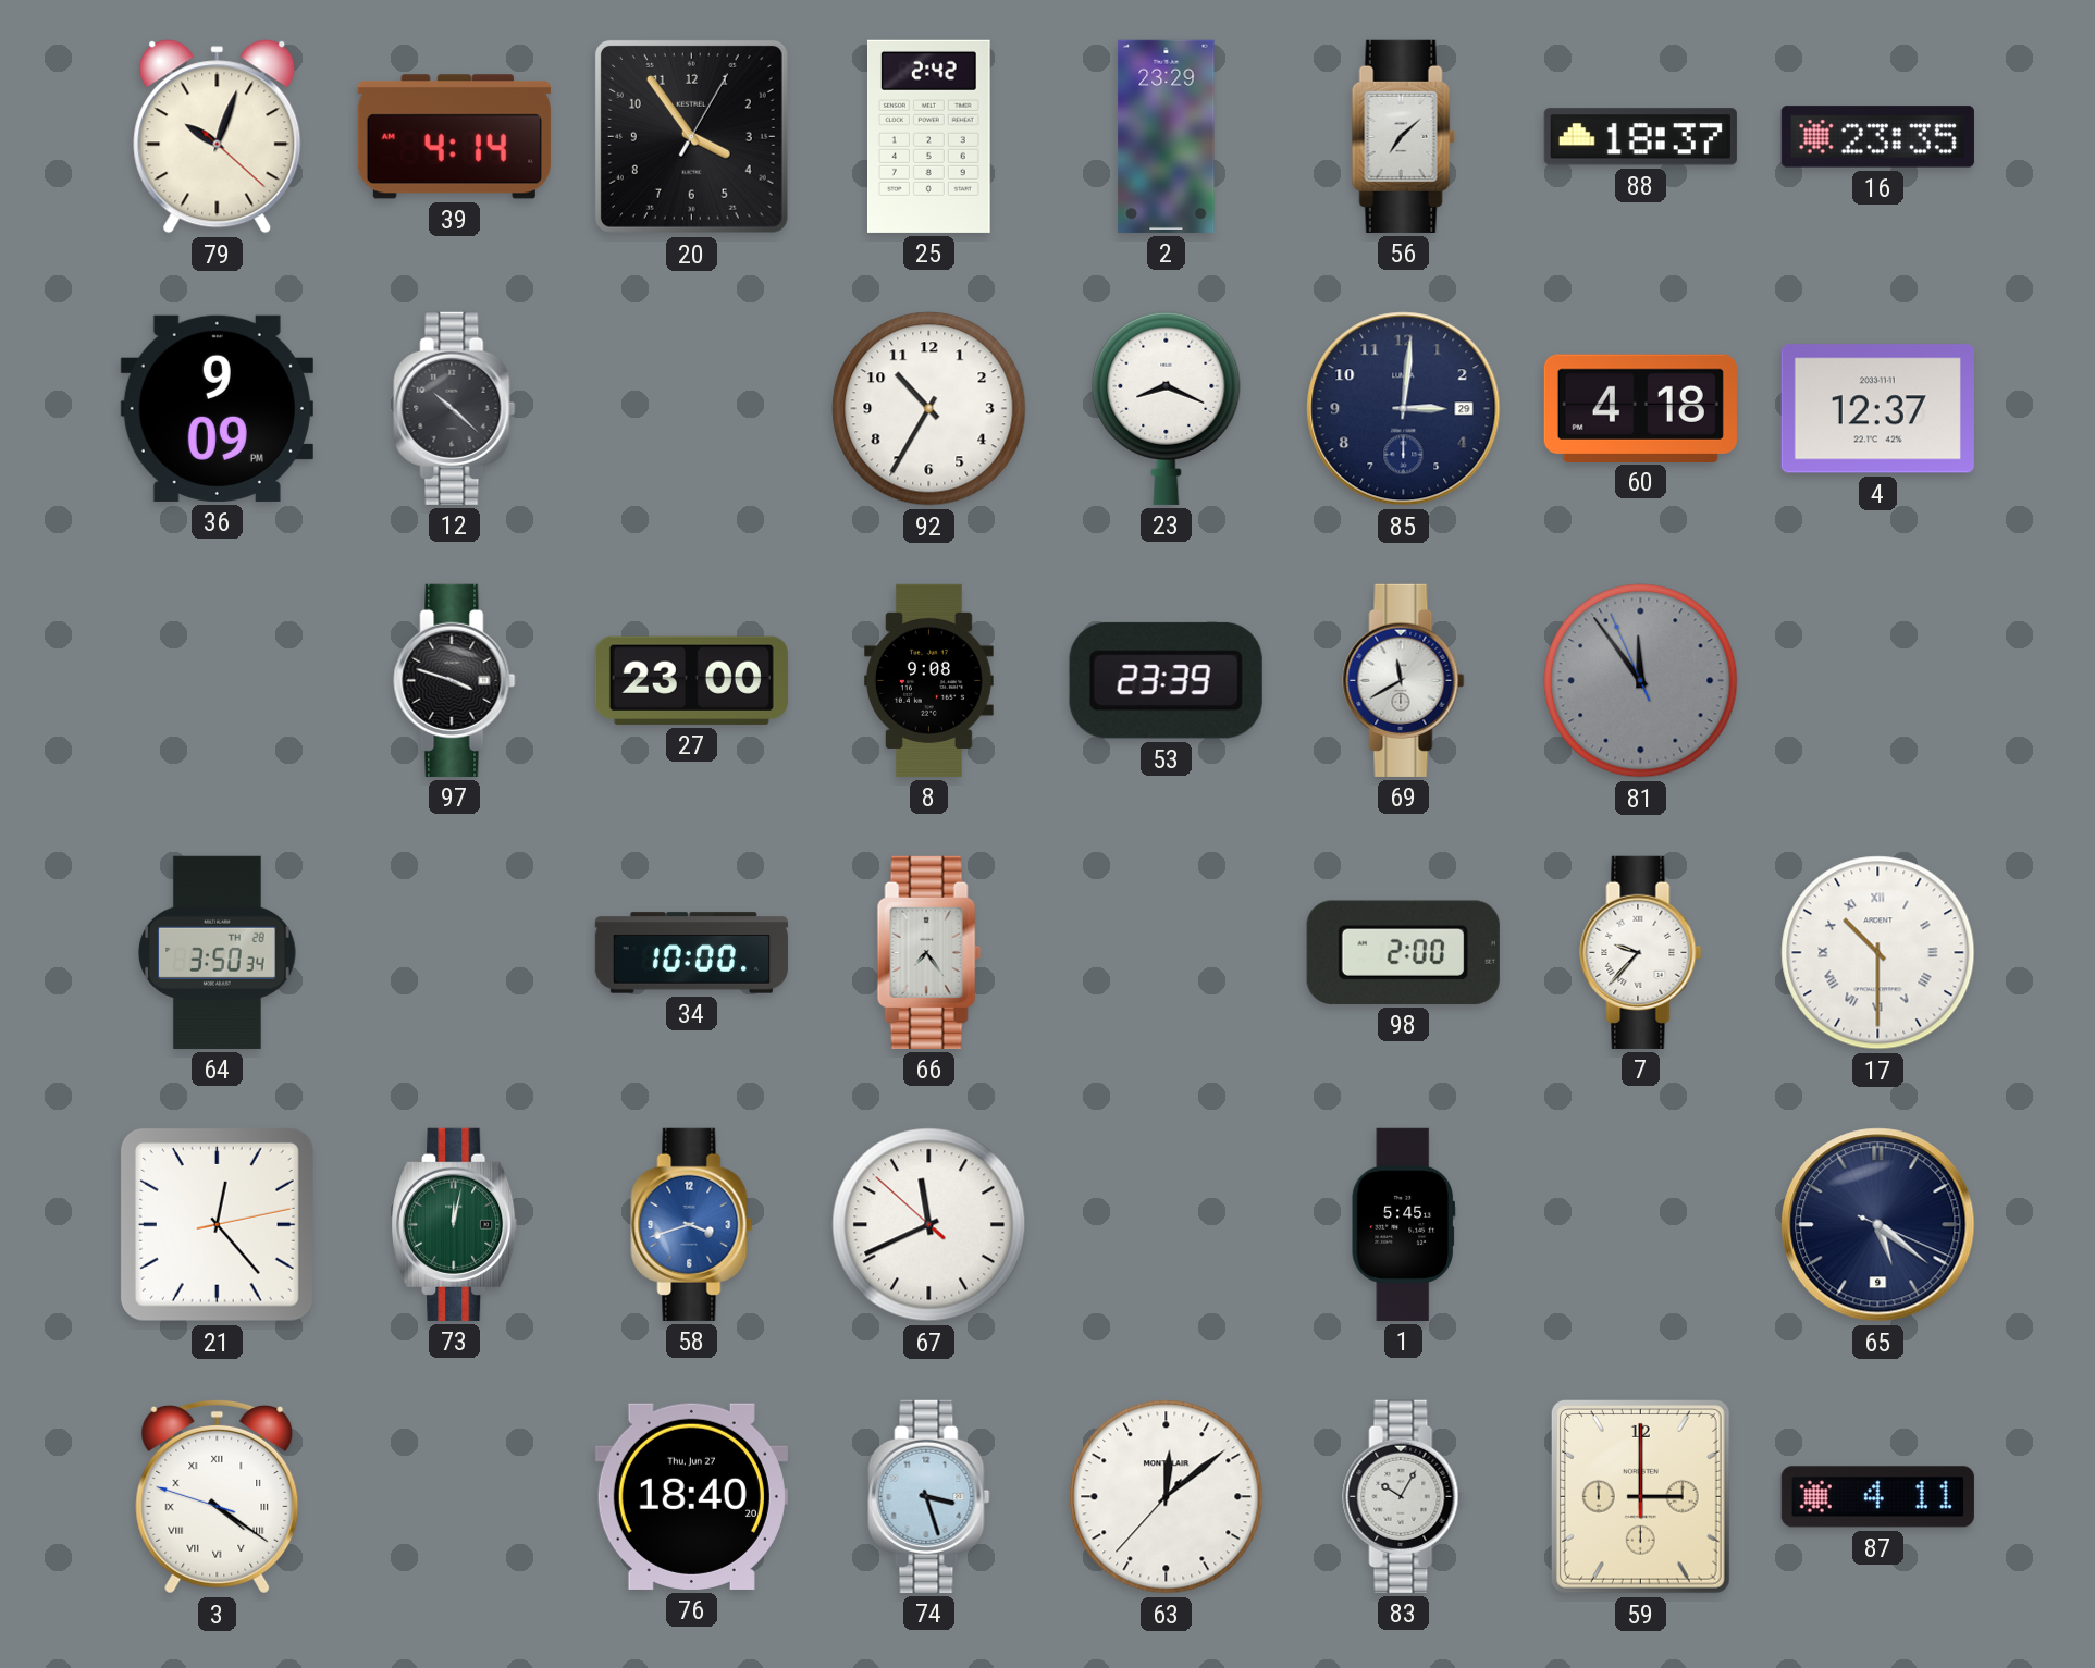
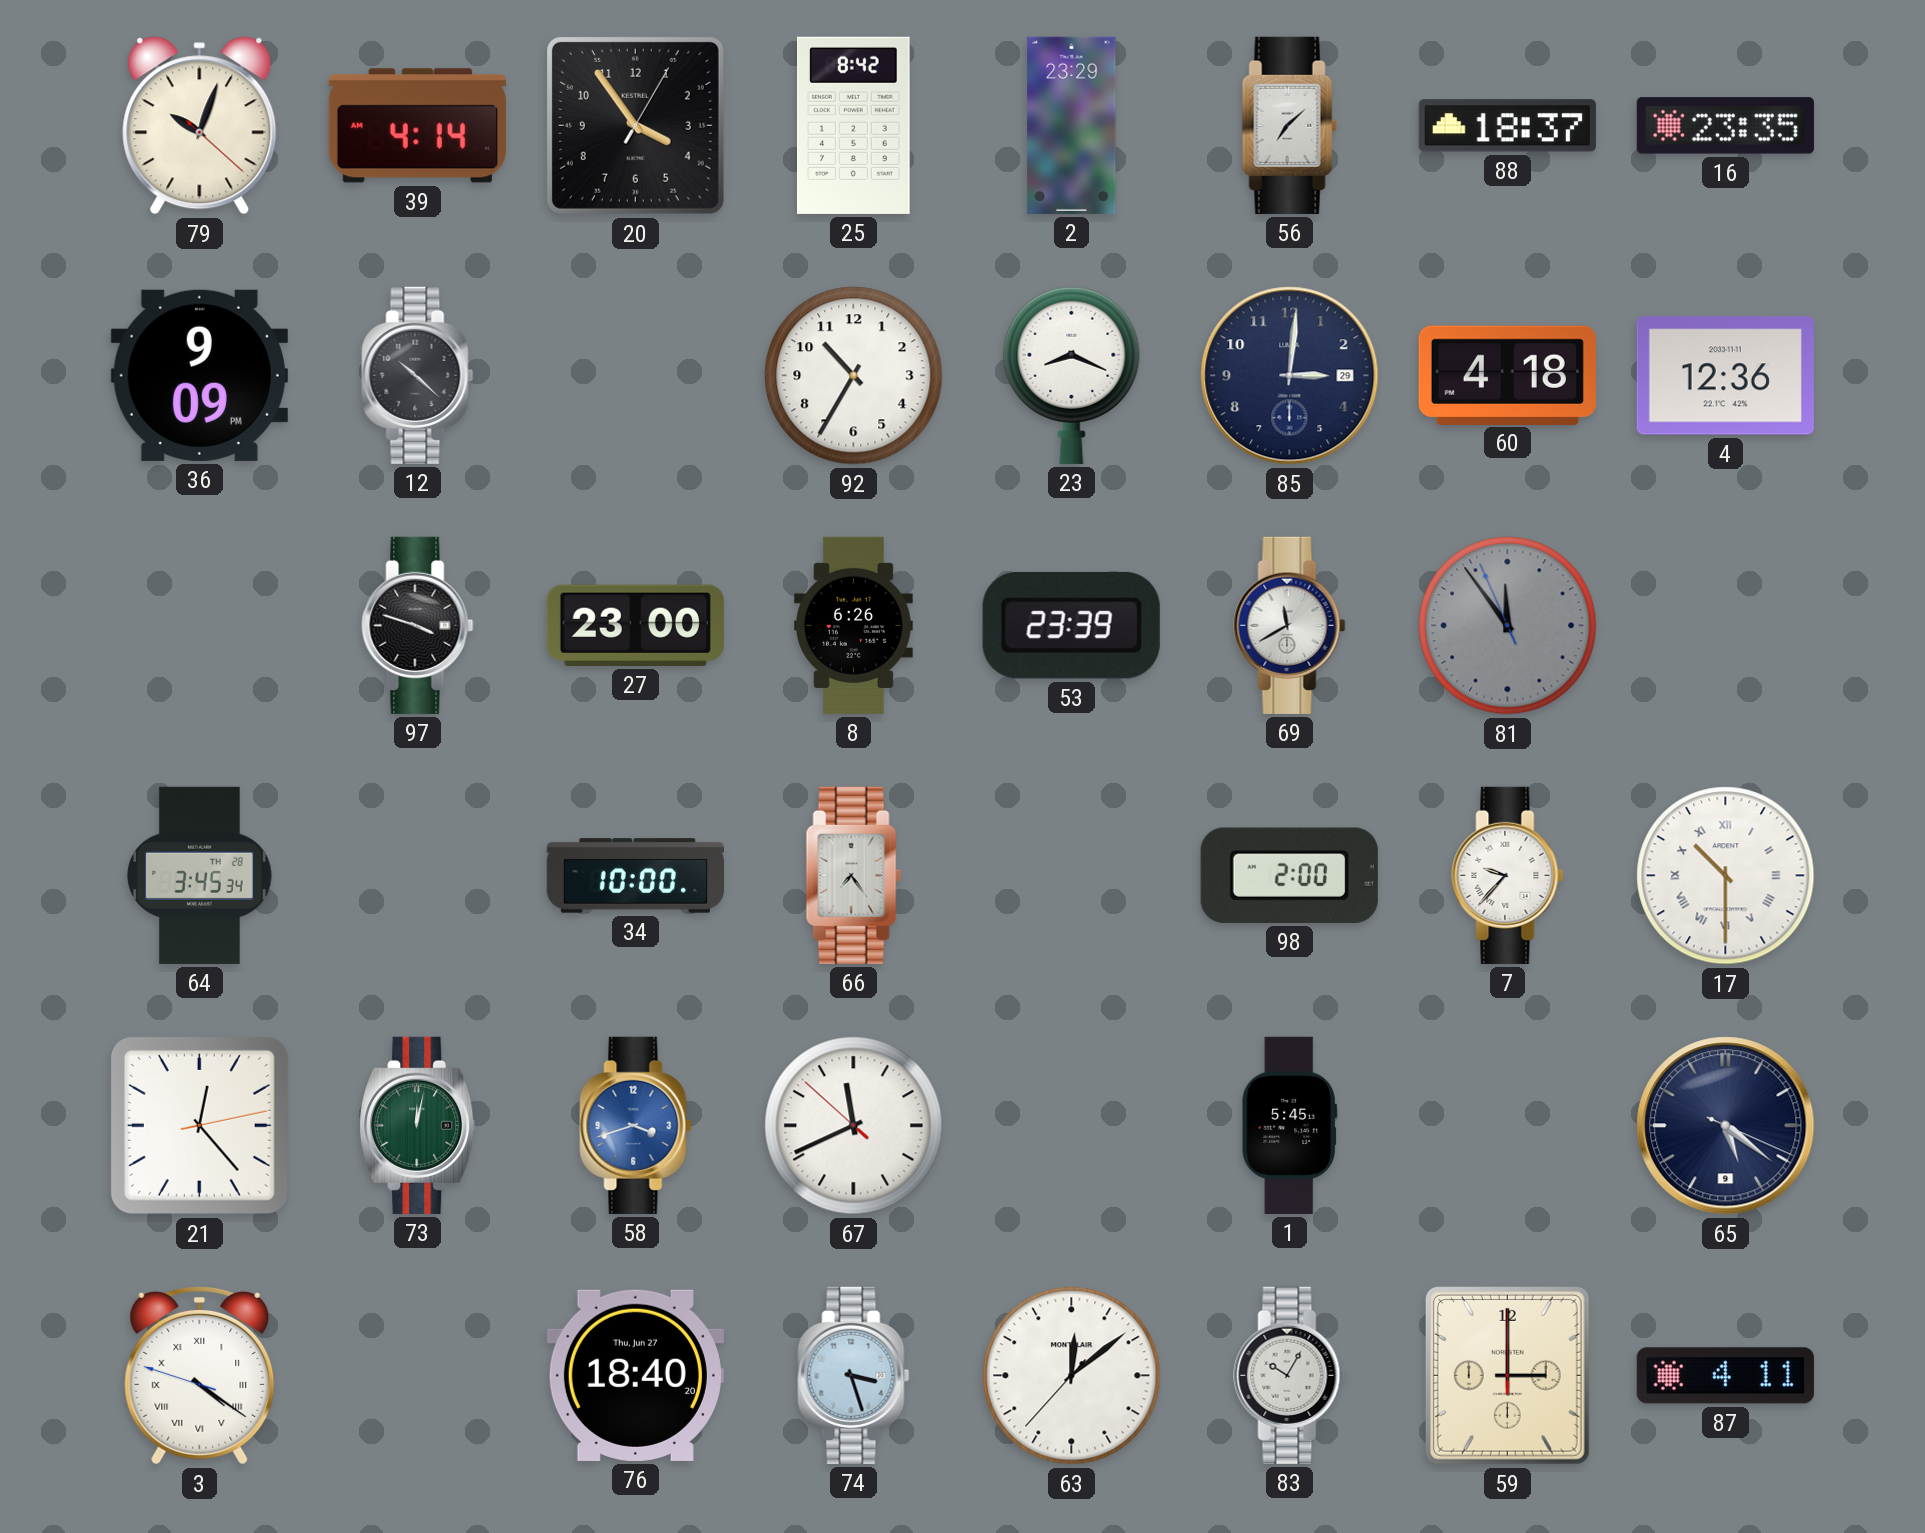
25: 2:42 -> 8:42 (854, 125)
4: 12:37 -> 12:36 (1725, 376)
8: 9:08 -> 6:26 (854, 625)
64: 3:50 -> 3:45 (200, 875)
